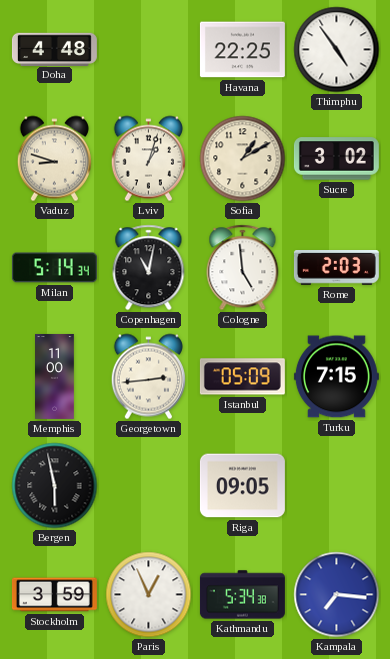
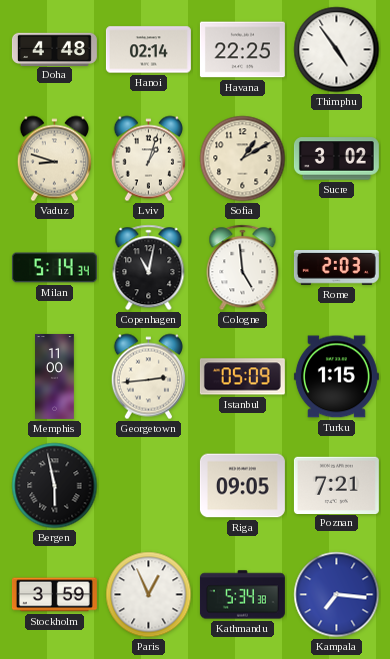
Hanoi: none -> 02:14 (148, 50)
Turku: 7:15 -> 1:15 (336, 377)
Poznan: none -> 7:21 (336, 485)
